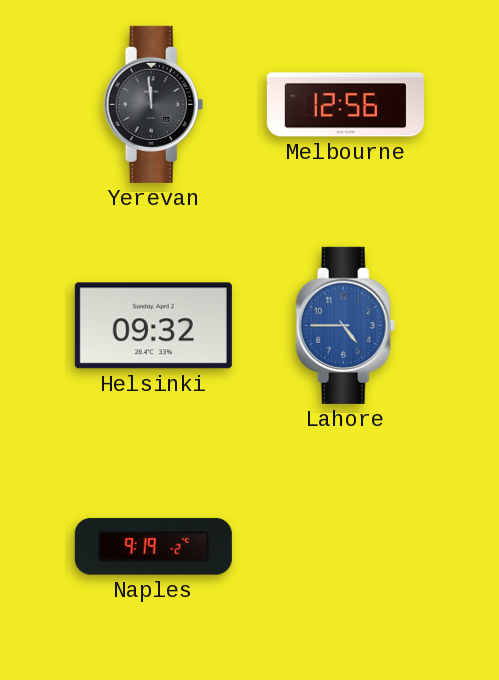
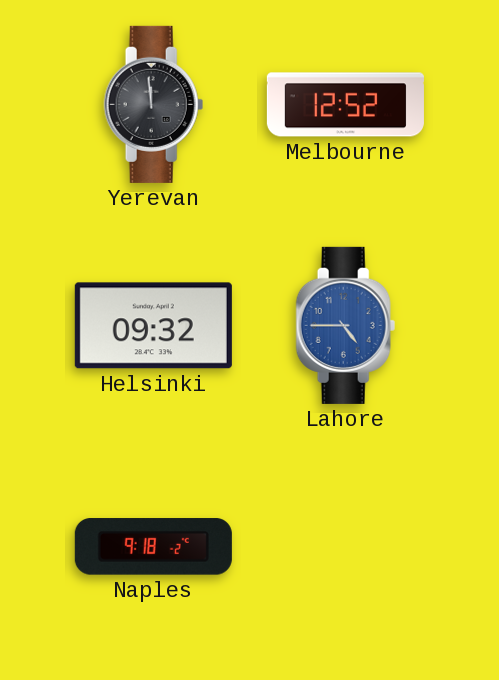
Melbourne: 12:56 -> 12:52 (345, 105)
Naples: 9:19 -> 9:18 (153, 547)
